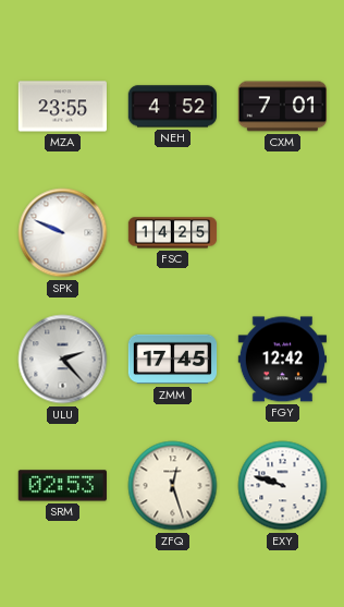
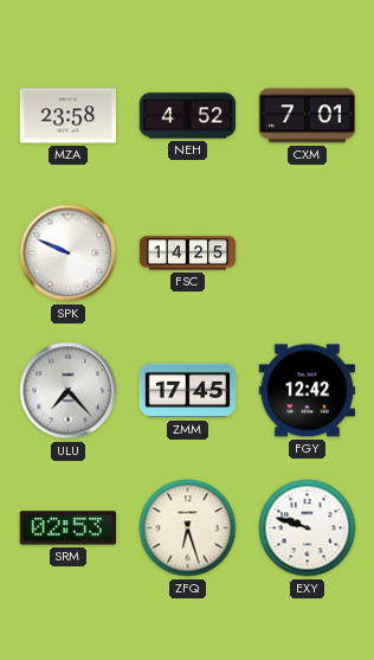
MZA: 23:55 -> 23:58 (67, 116)
ULU: 2:23 -> 7:23 (69, 391)
ZFQ: 12:27 -> 6:27 (188, 528)
